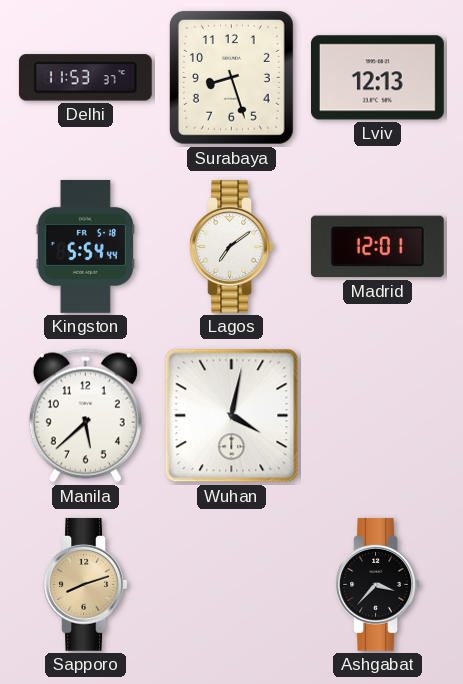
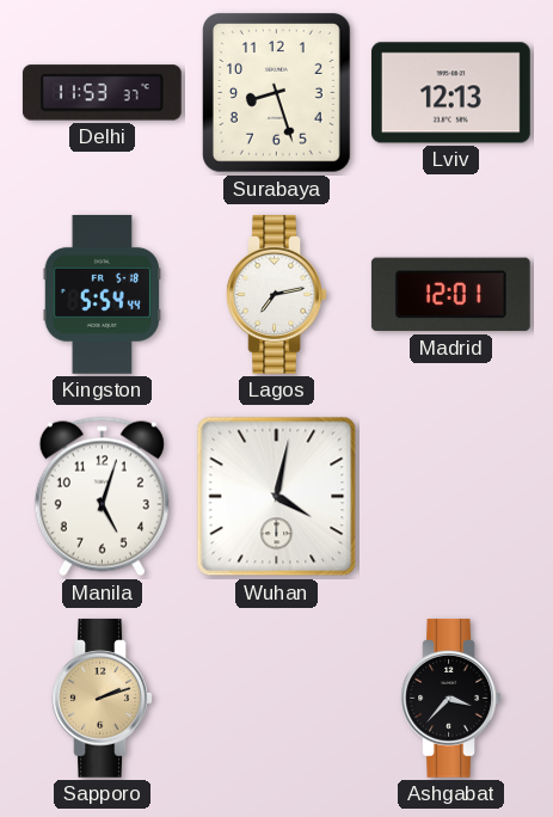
Lagos: 7:09 -> 7:13 (277, 294)
Manila: 5:38 -> 5:03 (102, 497)
Sapporo: 8:12 -> 2:12 (103, 698)
